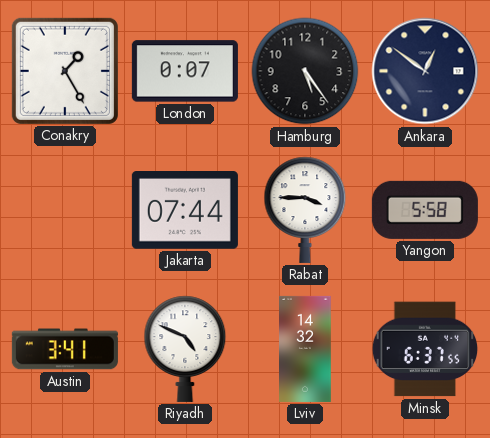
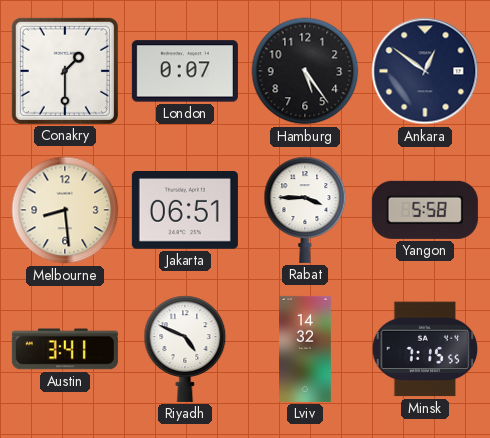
Conakry: 1:25 -> 1:30 (65, 71)
Melbourne: none -> 8:29 (65, 210)
Jakarta: 07:44 -> 06:51 (185, 211)
Minsk: 6:37 -> 7:15 (425, 349)
